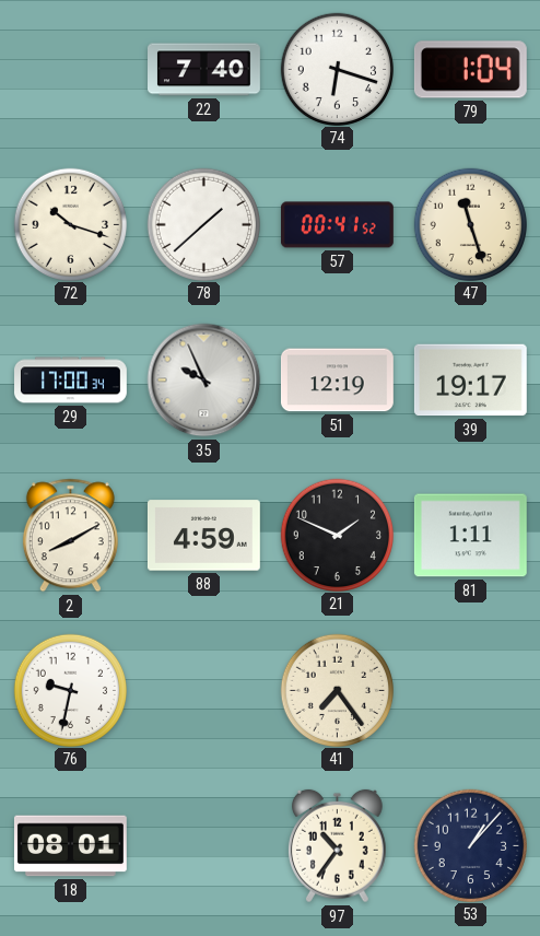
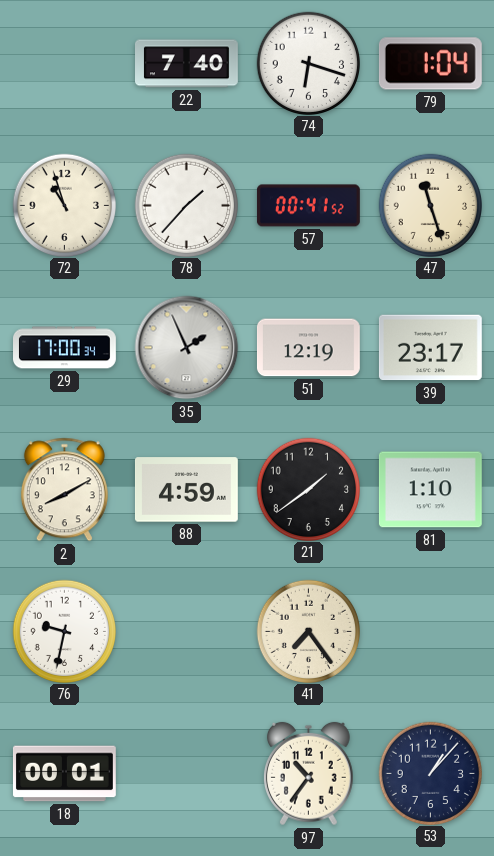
72: 10:18 -> 10:57 (64, 205)
78: 1:38 -> 1:37 (186, 205)
35: 9:56 -> 1:56 (187, 348)
39: 19:17 -> 23:17 (430, 348)
21: 1:49 -> 1:39 (308, 489)
81: 1:11 -> 1:10 (430, 490)
18: 08:01 -> 00:01 (64, 774)
